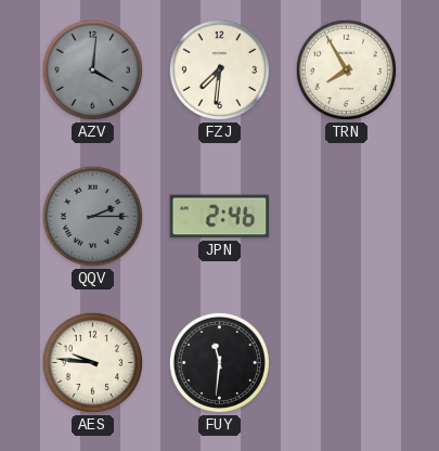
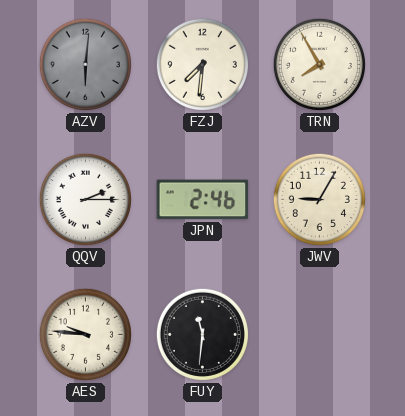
AZV: 4:01 -> 6:01 (85, 64)
QQV dial: grey -> white (85, 199)
JWV: none -> 9:05 (319, 199)
